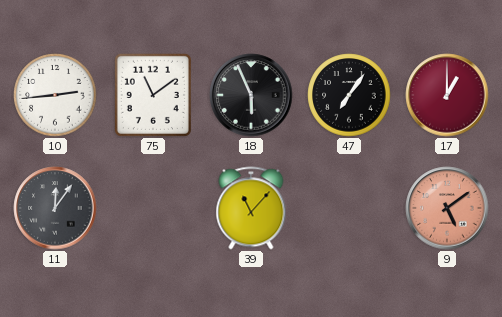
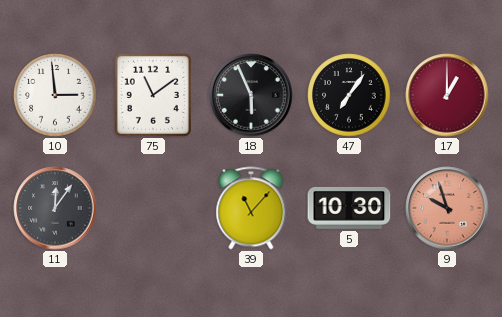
10: 2:44 -> 2:59 (55, 95)
5: none -> 10:30 (349, 208)
9: 5:09 -> 9:57 (447, 208)
